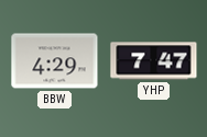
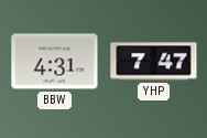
BBW: 4:29 -> 4:31 (55, 62)
